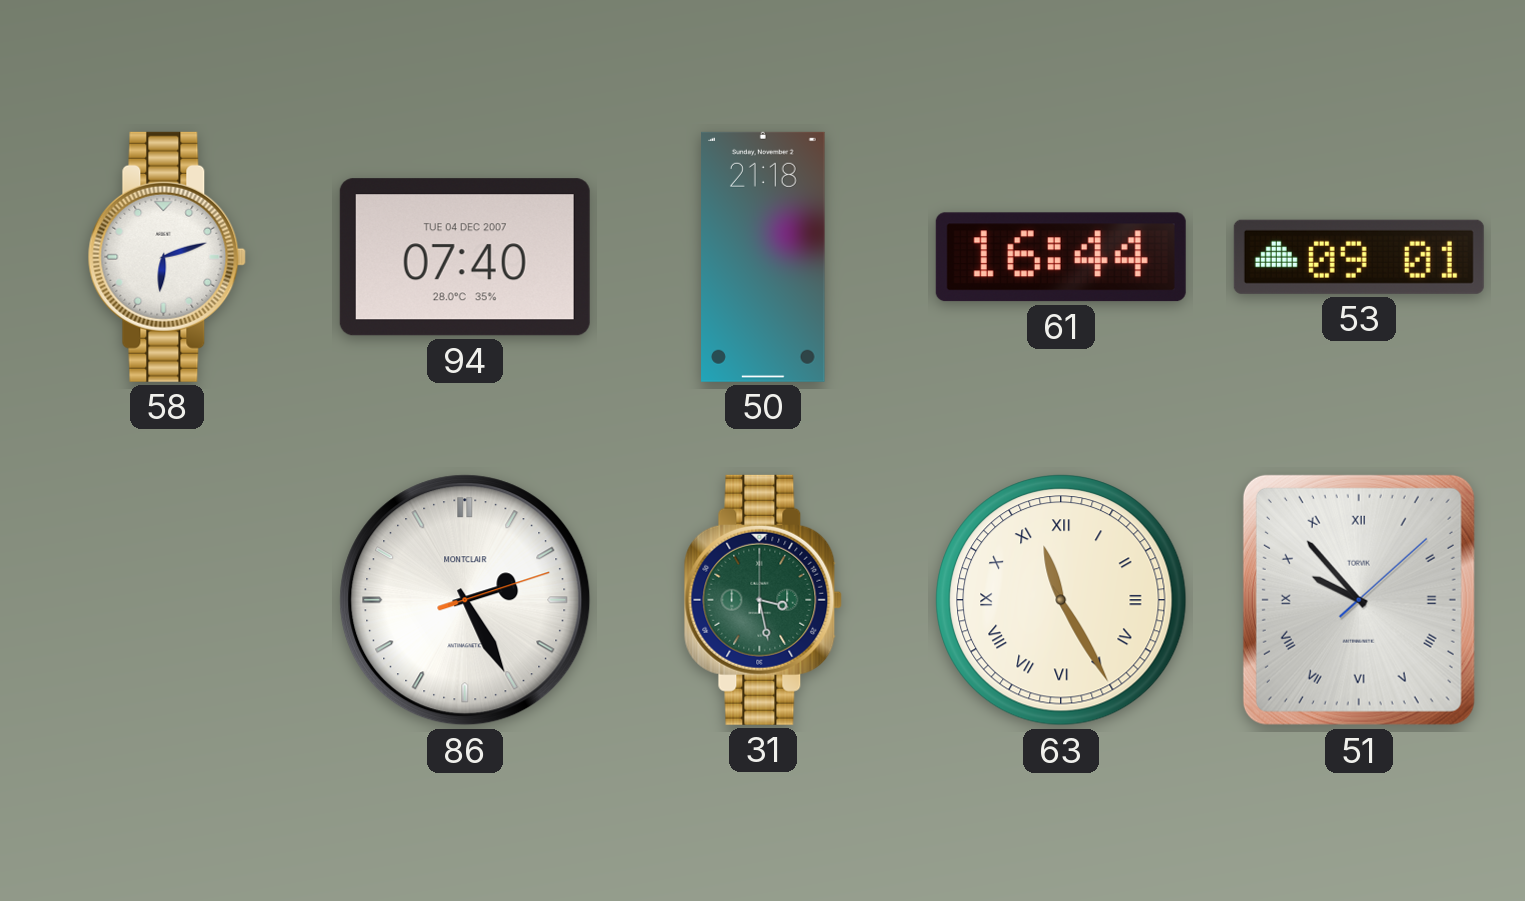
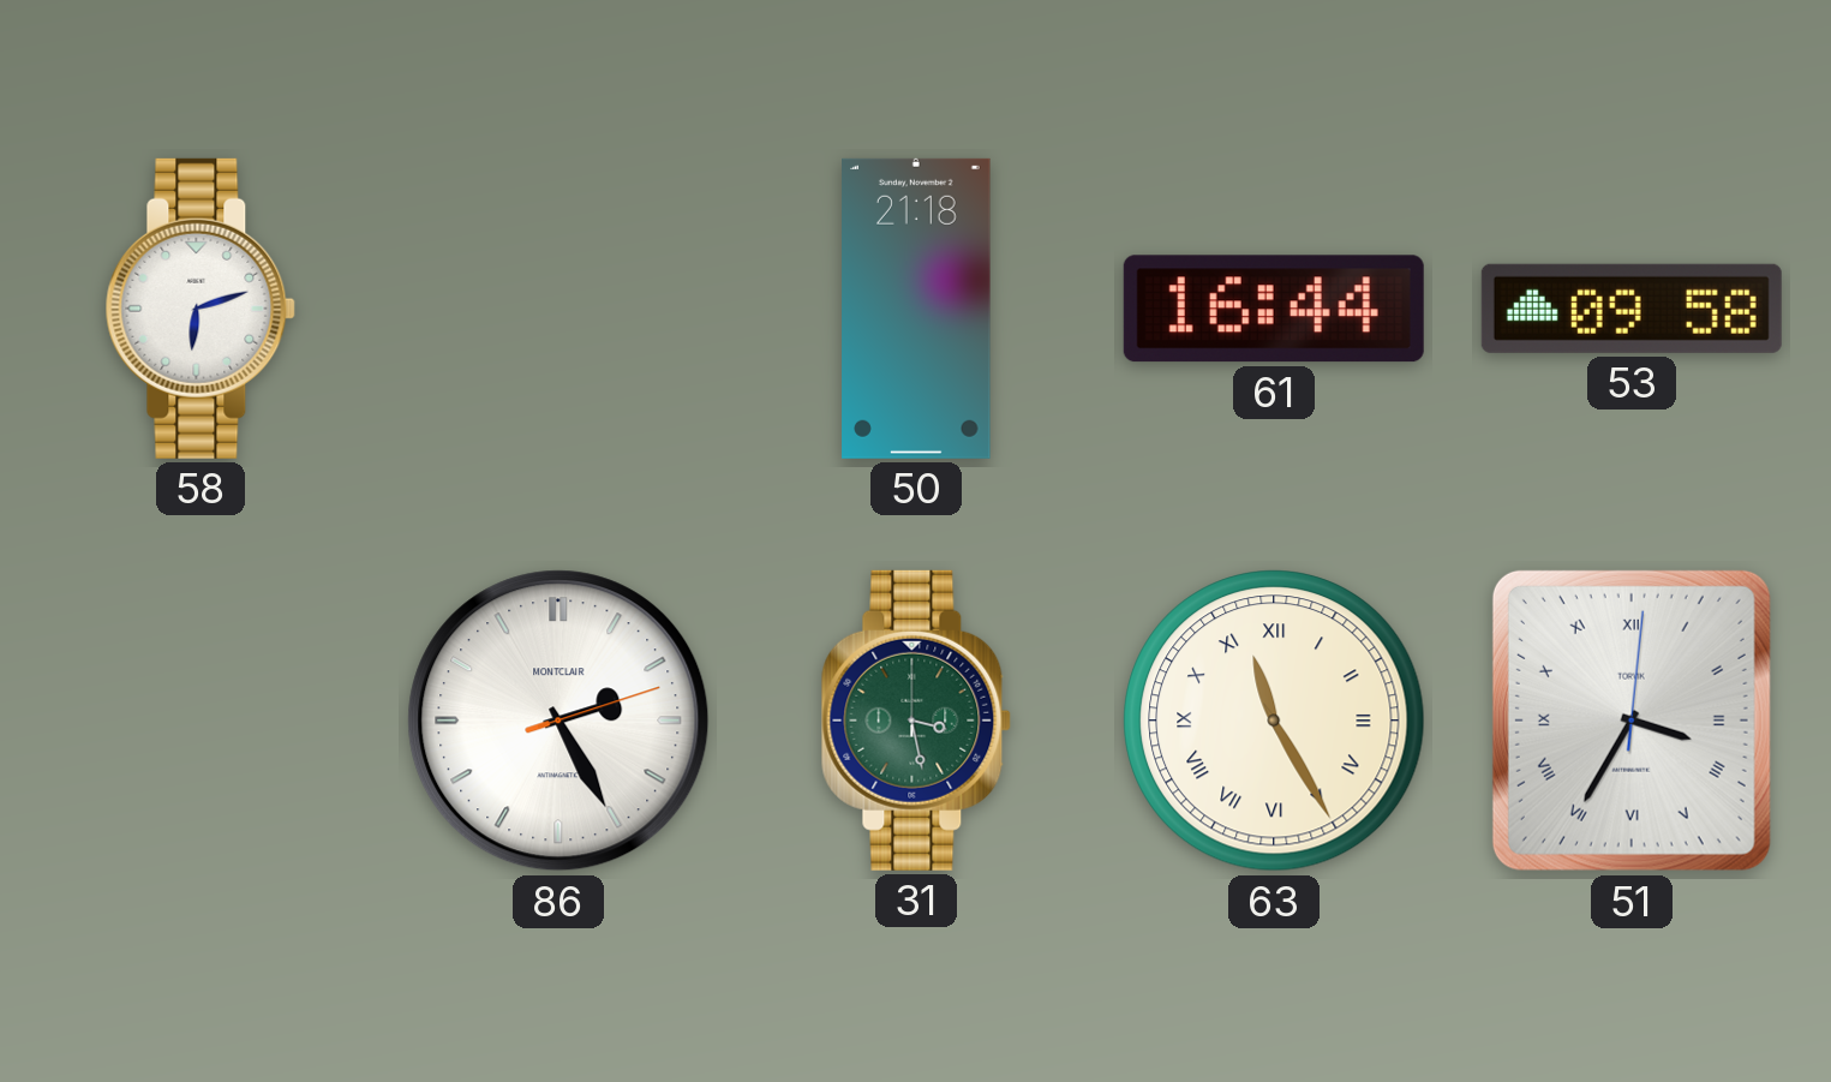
94: 07:40 -> none (465, 257)
53: 09:01 -> 09:58 (1632, 309)
51: 9:53 -> 3:35 (1632, 721)
